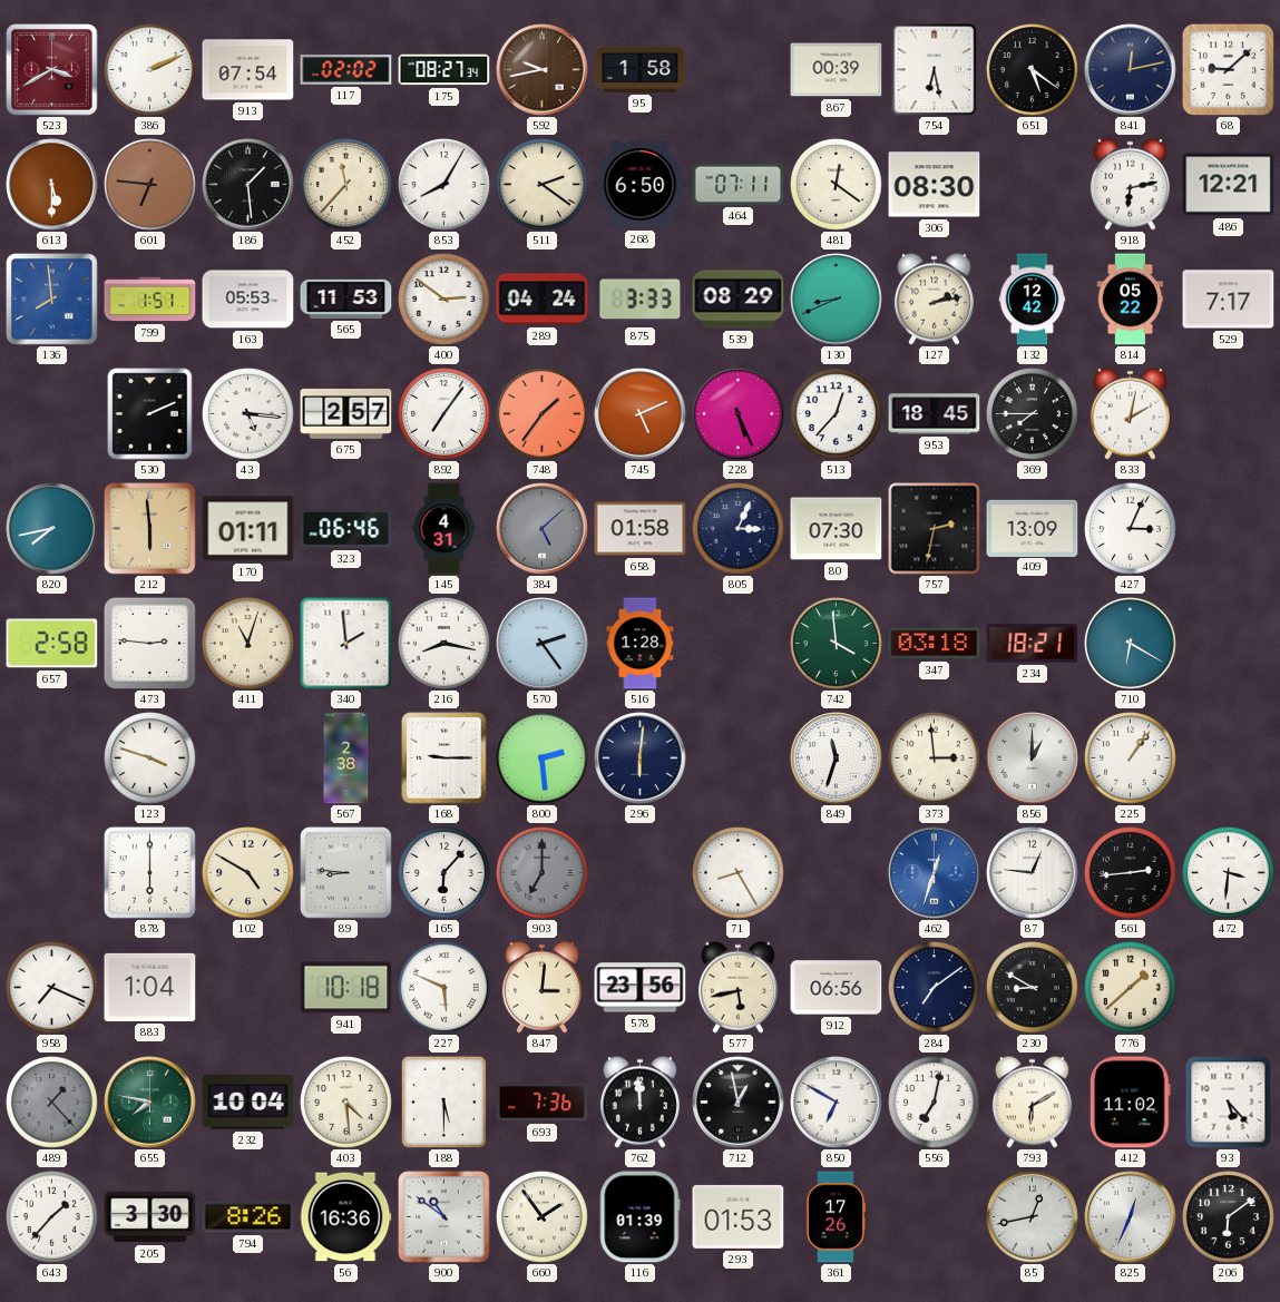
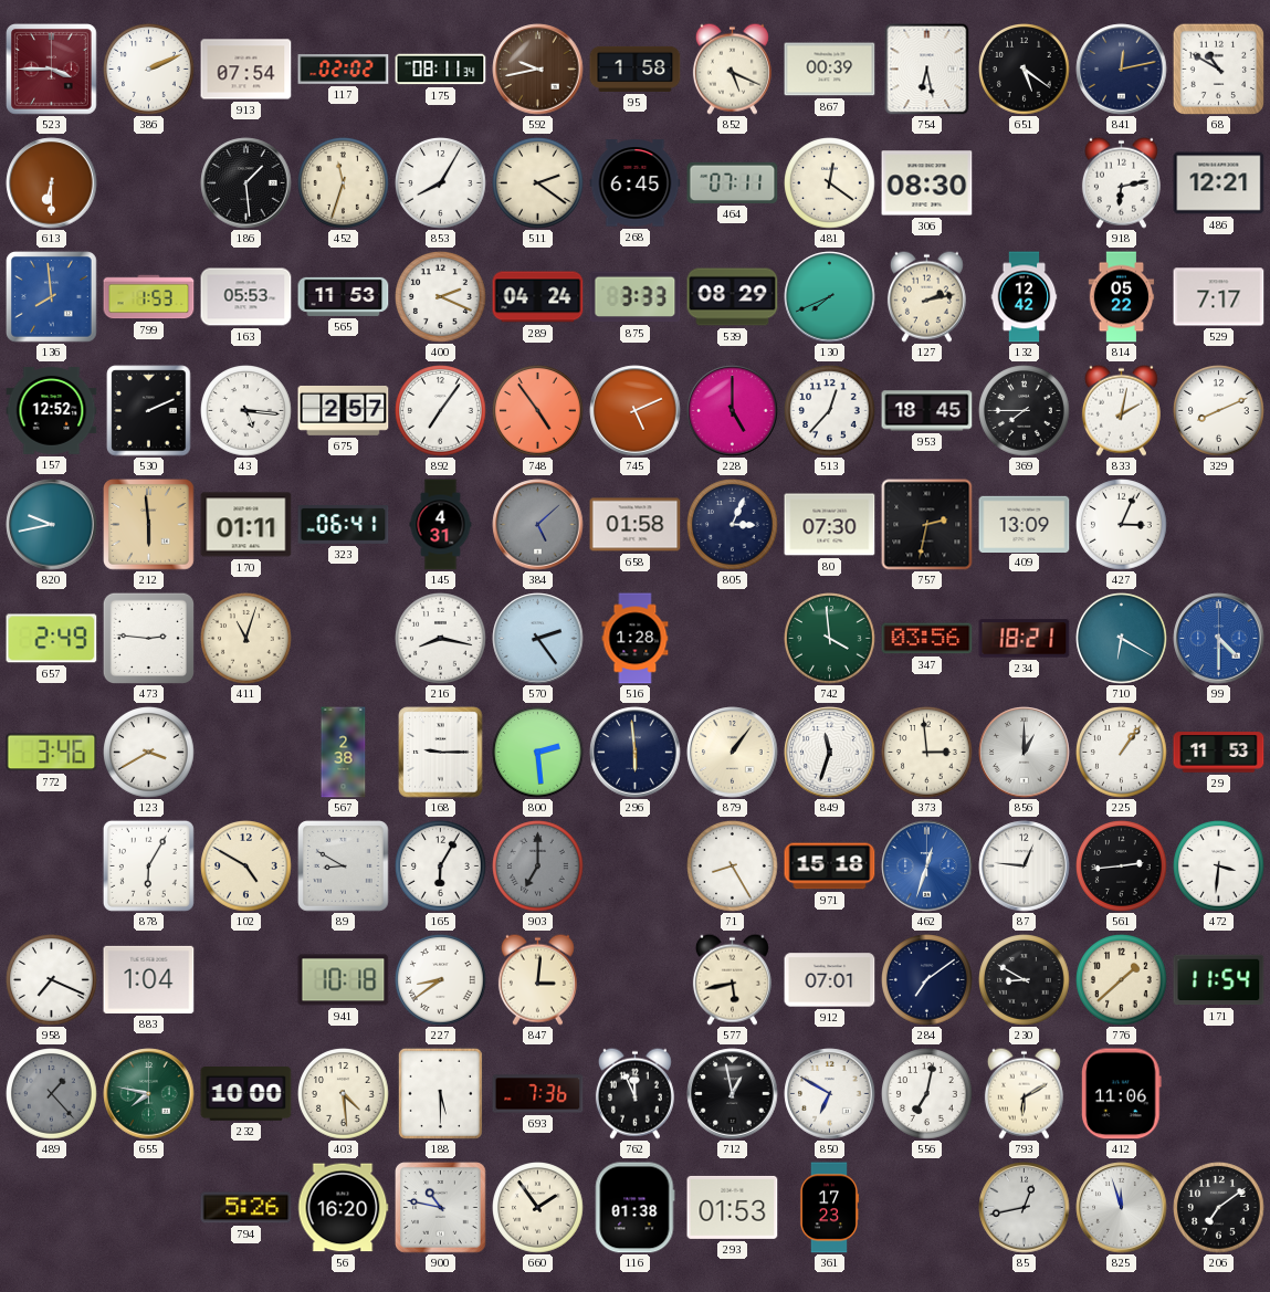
523: 3:40 -> 3:45 (52, 70)
175: 08:27 -> 08:11 (441, 70)
852: none -> 5:19 (732, 69)
68: 9:08 -> 10:50 (1218, 69)
613: 5:30 -> 6:30 (52, 183)
601: 6:46 -> none (150, 185)
452: 11:37 -> 11:33 (344, 183)
268: 6:50 -> 6:45 (636, 183)
799: 1:51 -> 1:53 (149, 297)
400: 2:51 -> 2:19 (441, 297)
130: 8:41 -> 7:41 (830, 297)
157: none -> 12:52 (52, 411)
748: 1:36 -> 4:54 (538, 411)
228: 5:26 -> 5:00 (733, 411)
329: none -> 8:11 (1219, 411)
820: 7:43 -> 9:43 (52, 525)
323: 06:46 -> 06:41 (344, 525)
657: 2:58 -> 2:49 (52, 639)
340: 1:59 -> none (345, 643)
347: 03:18 -> 03:56 (927, 639)
99: none -> 4:30 (1219, 639)
772: none -> 3:46 (52, 753)
123: 3:48 -> 3:40 (149, 753)
296: 6:01 -> 5:59 (636, 753)
879: none -> 1:06 (733, 753)
29: none -> 11:53 (1219, 753)
878: 6:00 -> 6:05 (148, 865)
89: 8:46 -> 8:50 (344, 866)
165: 6:07 -> 6:05 (441, 866)
971: none -> 15:18 (830, 866)
227: 5:49 -> 8:39 (441, 980)
578: 23:56 -> none (641, 988)
912: 06:56 -> 07:01 (830, 980)
171: none -> 11:54 (1219, 980)
232: 10:04 -> 10:00 (246, 1094)
762: 11:59 -> 11:56 (634, 1093)
412: 11:02 -> 11:06 (1121, 1094)
93: 5:23 -> none (1229, 1103)
643: 1:37 -> none (52, 1217)
205: 3:30 -> none (150, 1217)
794: 8:26 -> 5:26 (246, 1208)
56: 16:36 -> 16:20 (343, 1208)
900: 10:51 -> 10:47 (441, 1208)
116: 01:39 -> 01:38 (634, 1208)
361: 17:26 -> 17:23 (829, 1208)
825: 12:34 -> 11:57 (1122, 1208)
206: 6:09 -> 7:09 (1219, 1208)
